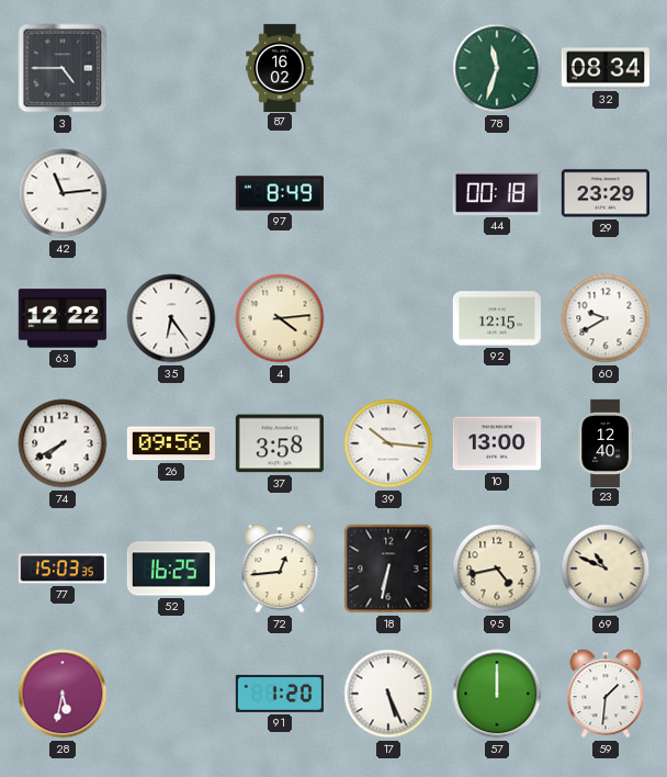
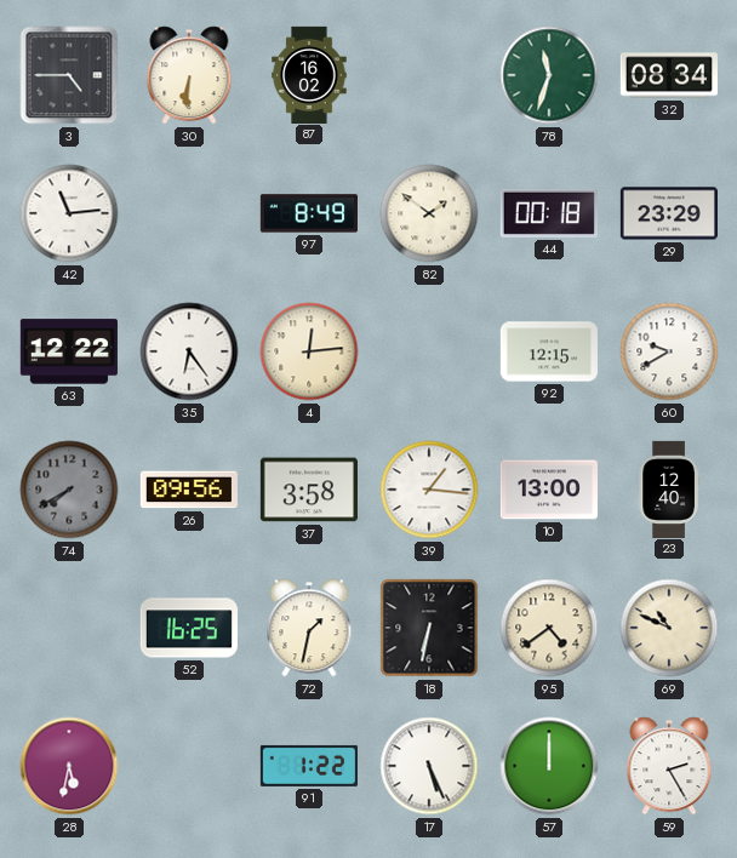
30: none -> 6:31 (189, 75)
82: none -> 1:51 (429, 213)
4: 4:14 -> 12:14 (309, 351)
74 dial: white -> grey (69, 490)
39: 10:16 -> 1:16 (429, 490)
77: 15:03 -> none (63, 568)
72: 12:44 -> 1:32 (309, 628)
95: 4:43 -> 4:39 (549, 628)
91: 1:20 -> 1:22 (309, 766)
59: 1:31 -> 2:25 (669, 766)
